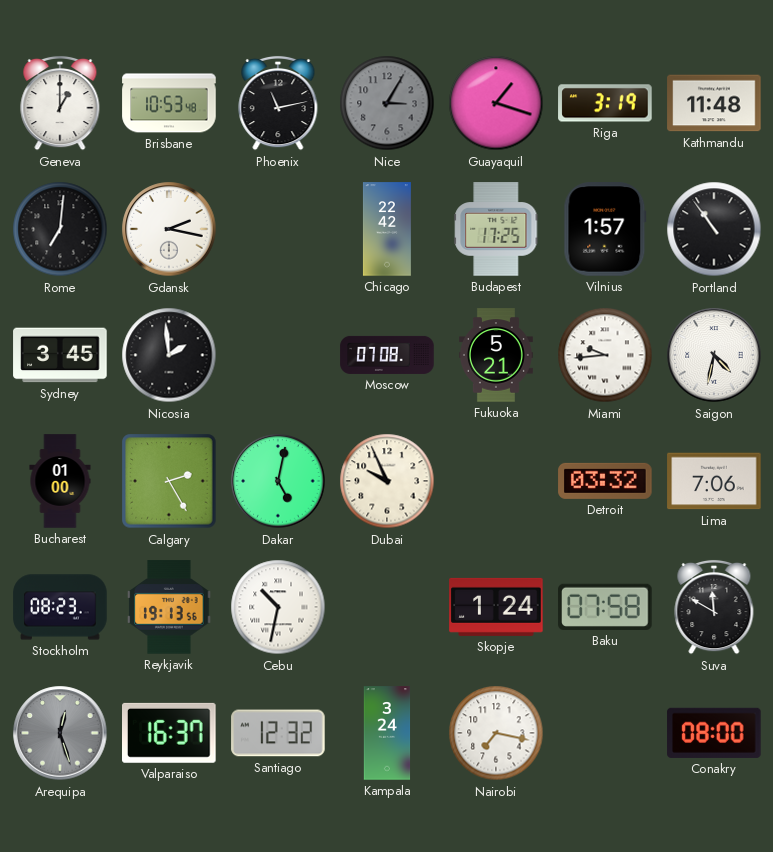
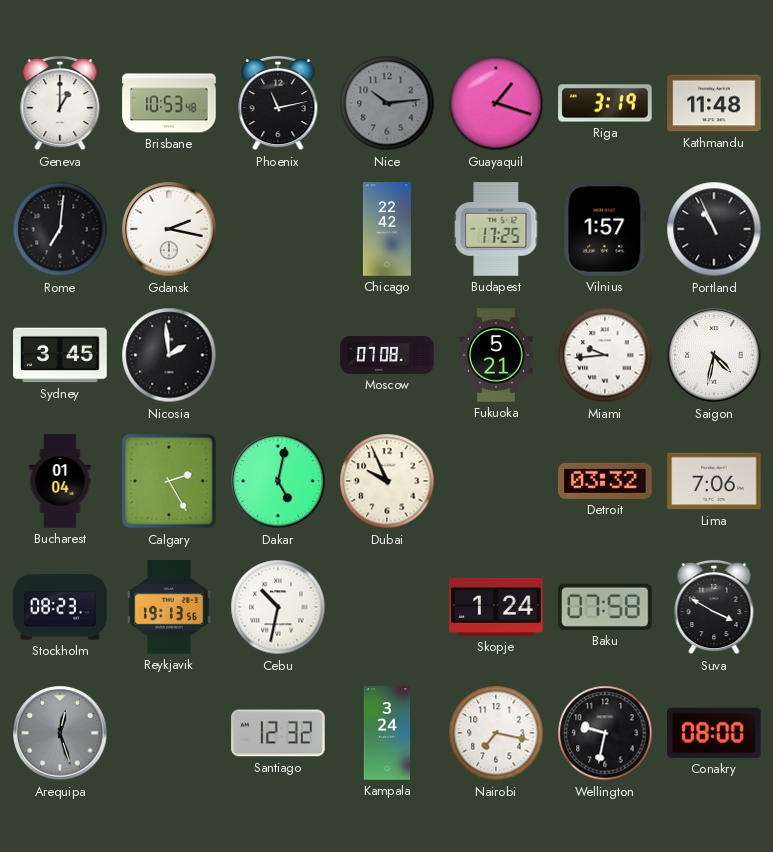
Nice: 3:05 -> 10:14 (387, 103)
Portland: 10:54 -> 10:56 (714, 229)
Bucharest: 01:00 -> 01:04 (60, 481)
Suva: 11:50 -> 3:50 (714, 607)
Valparaiso: 16:37 -> none (170, 733)
Wellington: none -> 9:32 (605, 733)
